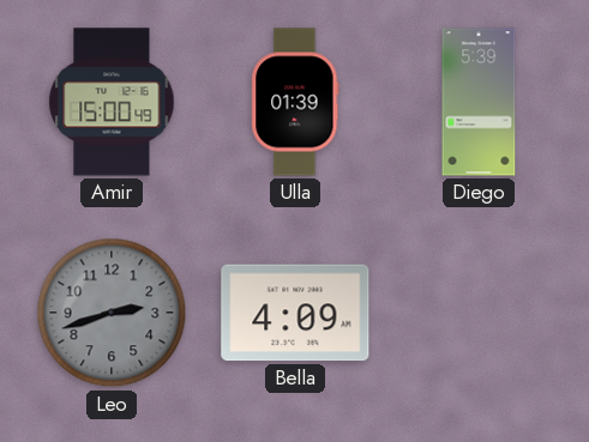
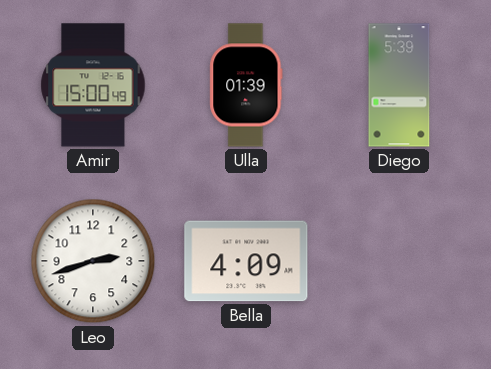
Leo dial: grey -> white (93, 261)
